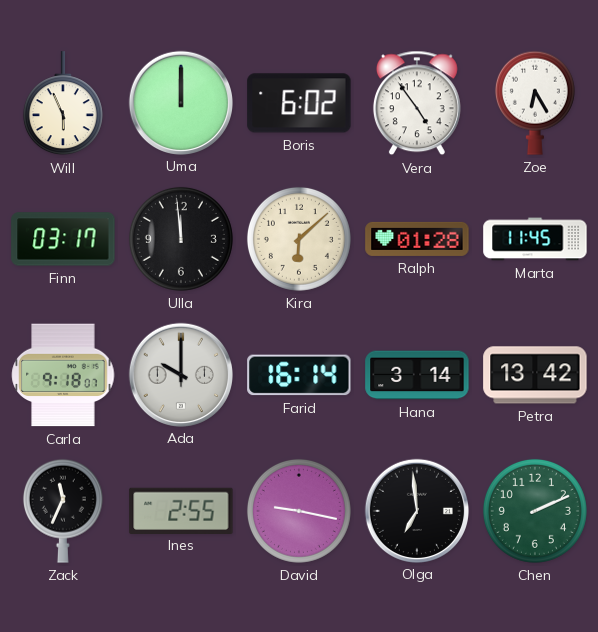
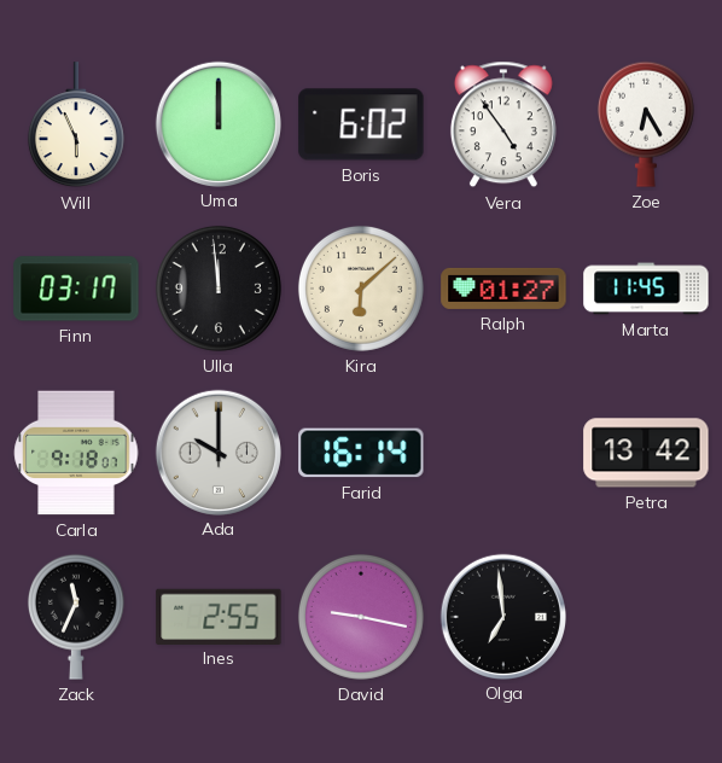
Ralph: 01:28 -> 01:27 (503, 289)
Hana: 3:14 -> none (417, 375)
Chen: 2:11 -> none (535, 511)
